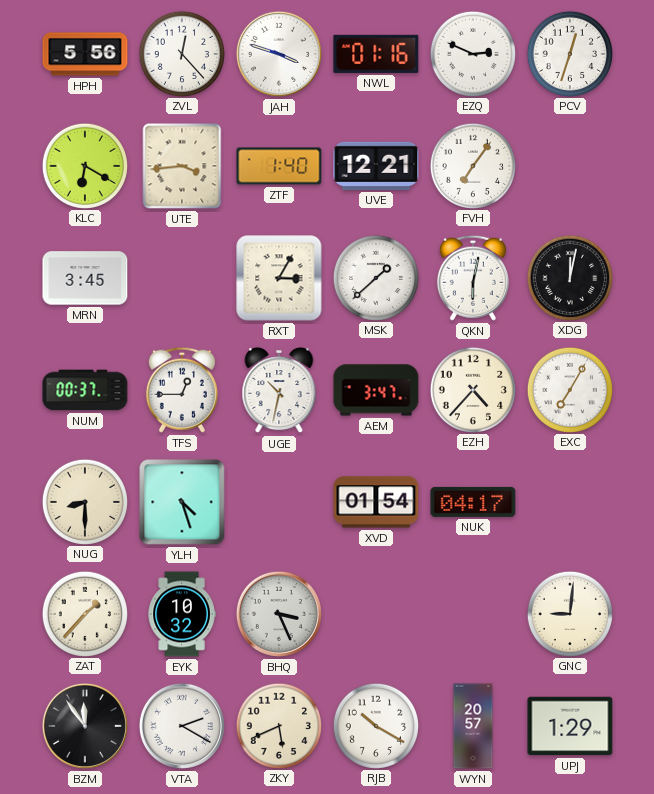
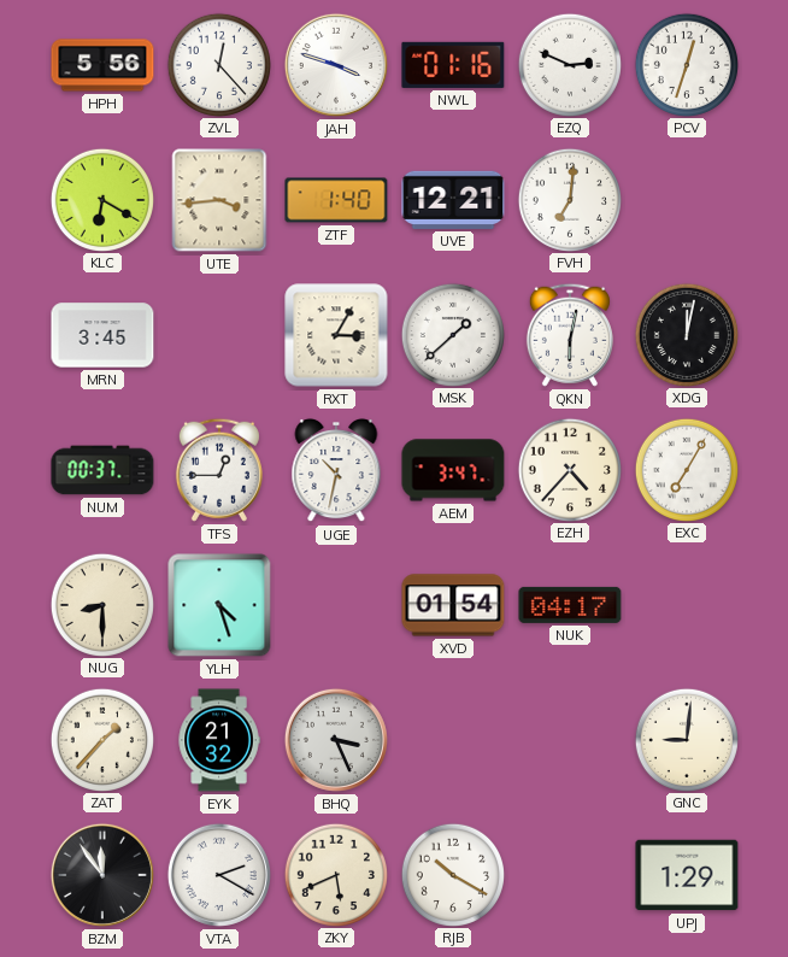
FVH: 7:06 -> 7:01 (569, 199)
EYK: 10:32 -> 21:32 (219, 740)
WYN: 20:57 -> none (473, 726)
